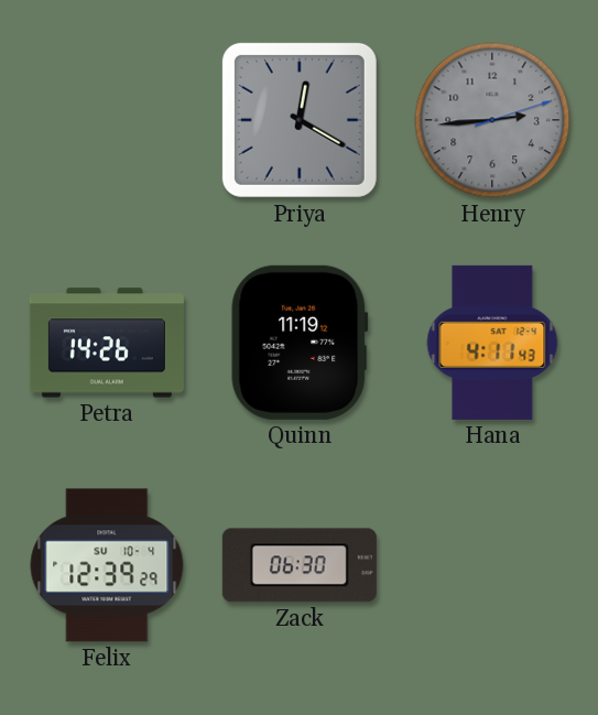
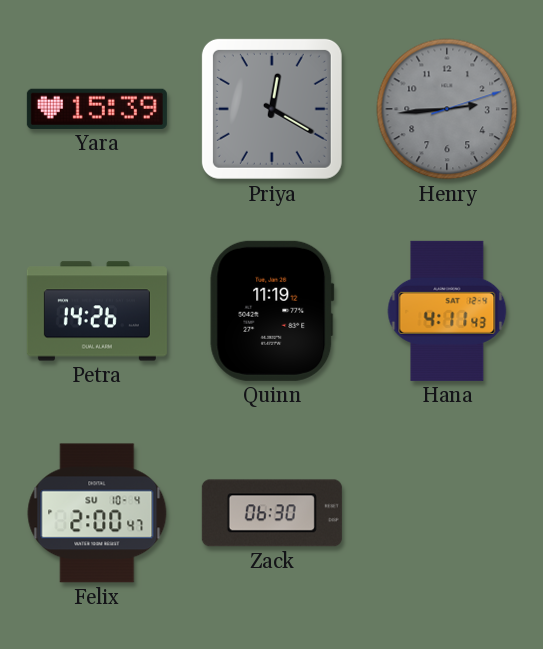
Yara: none -> 15:39 (97, 109)
Felix: 12:39 -> 2:00 (97, 513)
